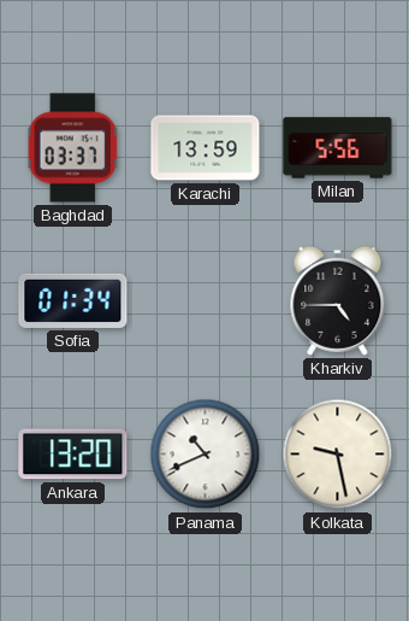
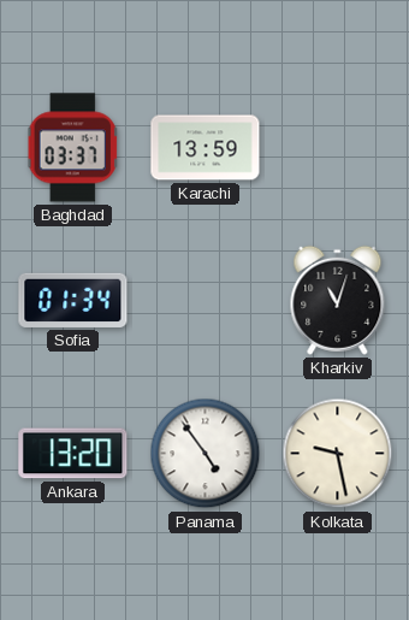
Milan: 5:56 -> none (338, 148)
Kharkiv: 4:45 -> 11:03 (338, 300)
Panama: 10:41 -> 4:54 (206, 454)
